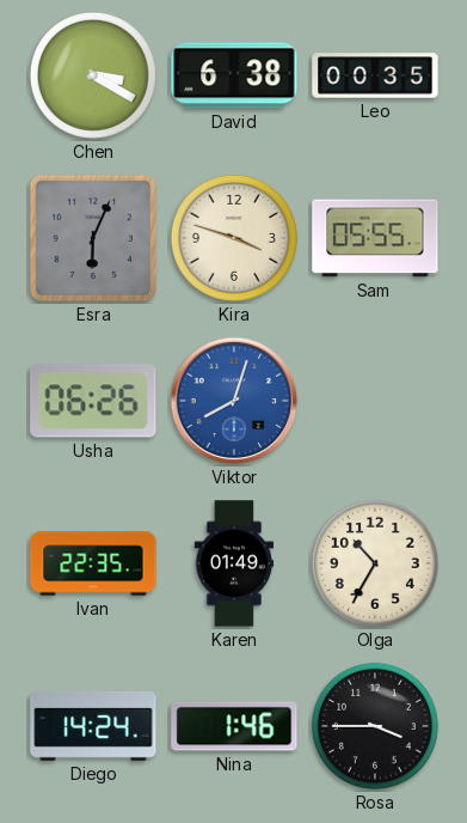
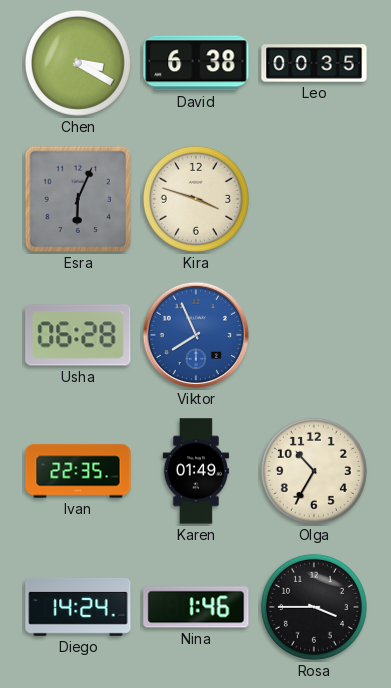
Sam: 05:55 -> none (375, 238)
Usha: 06:26 -> 06:28 (78, 335)
Viktor: 8:03 -> 7:56 (196, 335)
